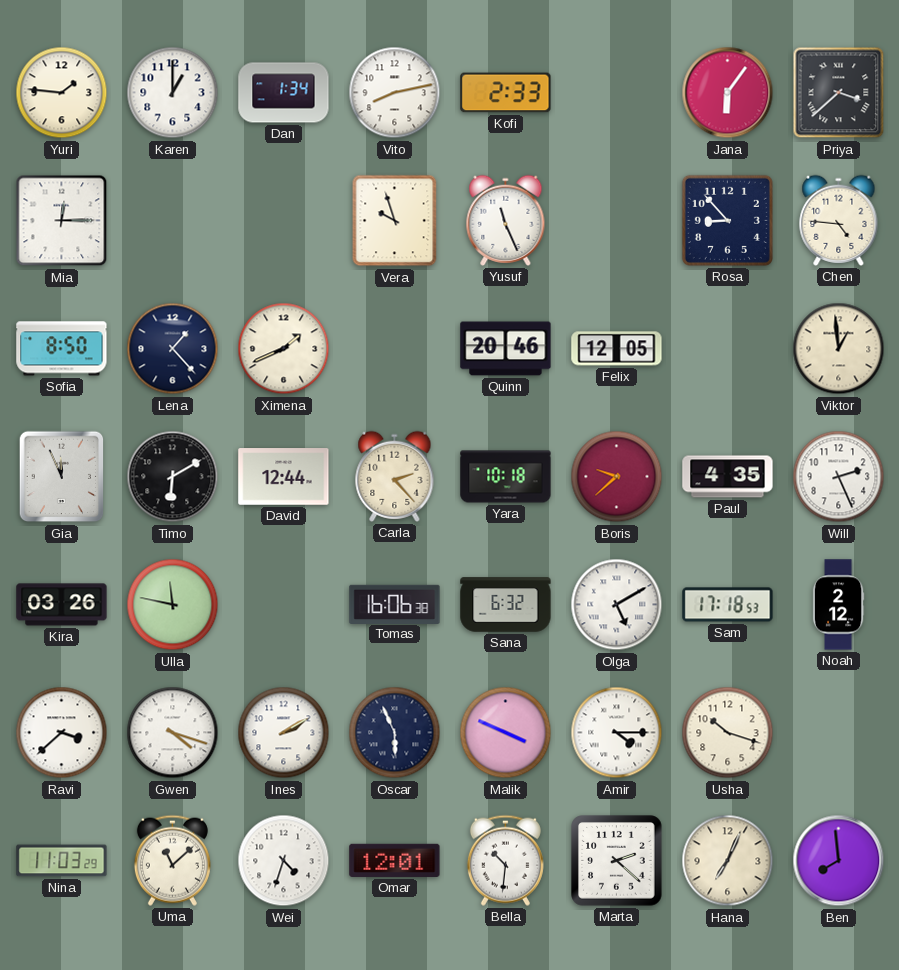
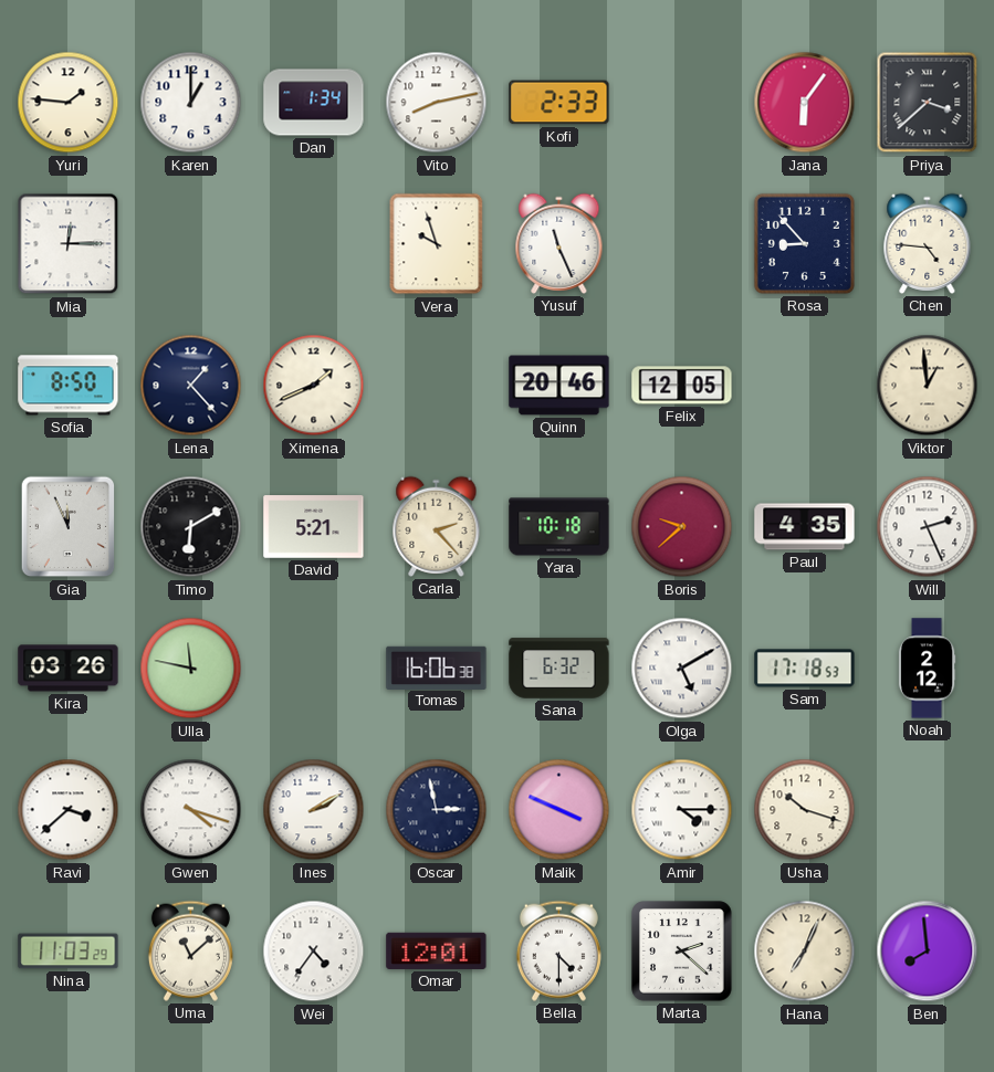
David: 12:44 -> 5:21 (314, 527)
Oscar: 5:56 -> 2:58 (437, 810)
Wei: 4:33 -> 4:36 (314, 952)
Bella: 10:31 -> 4:30 (558, 950)
